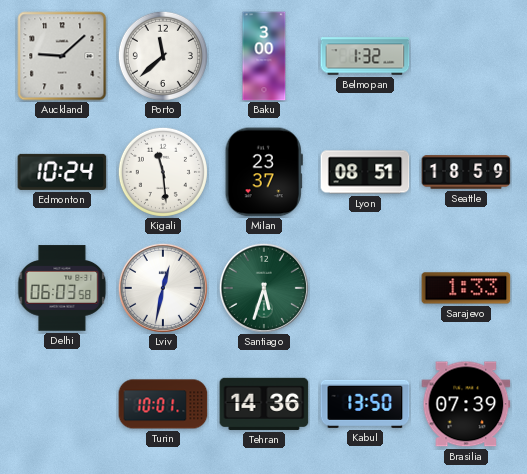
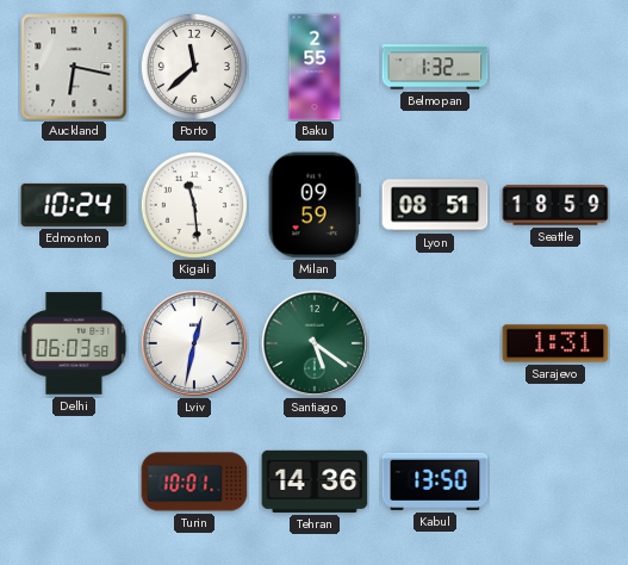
Auckland: 9:08 -> 6:17 (74, 67)
Baku: 3:00 -> 2:55 (315, 67)
Milan: 23:37 -> 09:59 (315, 205)
Santiago: 5:33 -> 5:21 (315, 343)
Sarajevo: 1:33 -> 1:31 (555, 343)
Brasilia: 07:39 -> none (466, 404)
